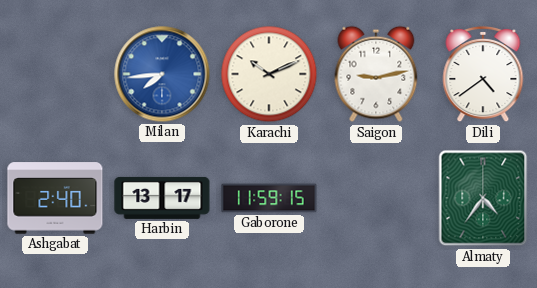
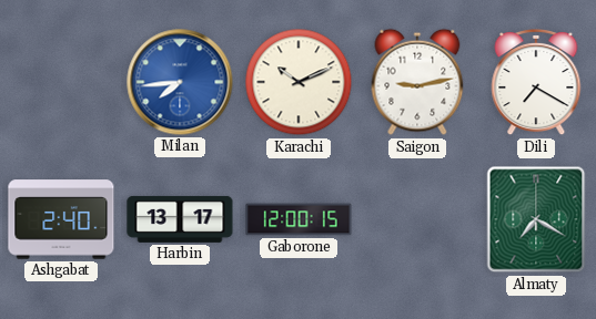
Dili: 4:39 -> 7:20 (536, 82)
Gaborone: 11:59 -> 12:00 (299, 219)
Almaty: 4:36 -> 7:20 (536, 219)
